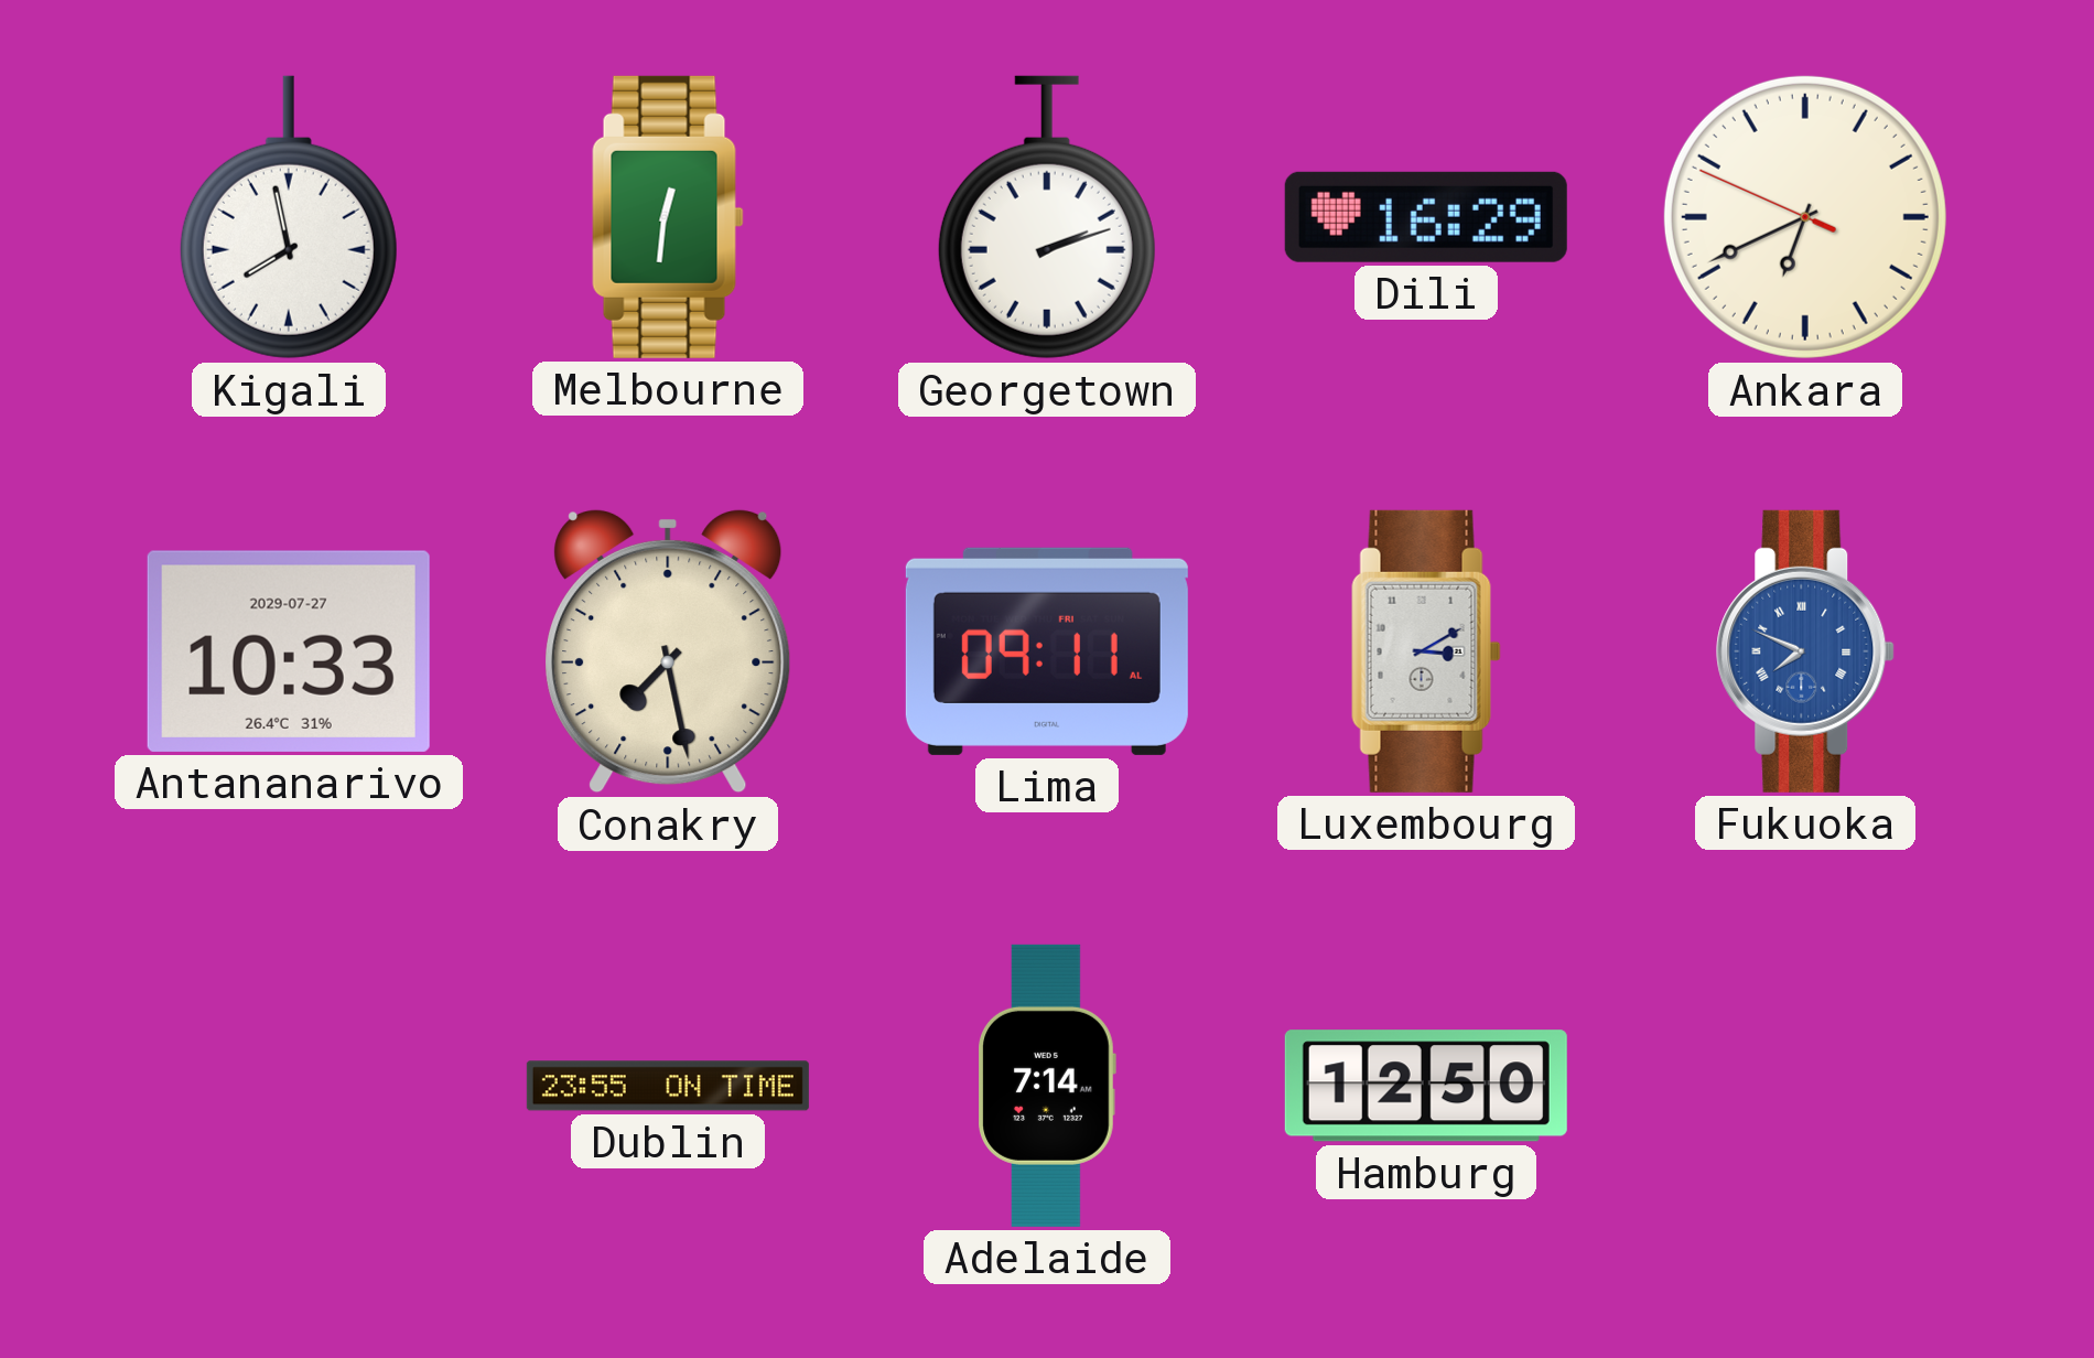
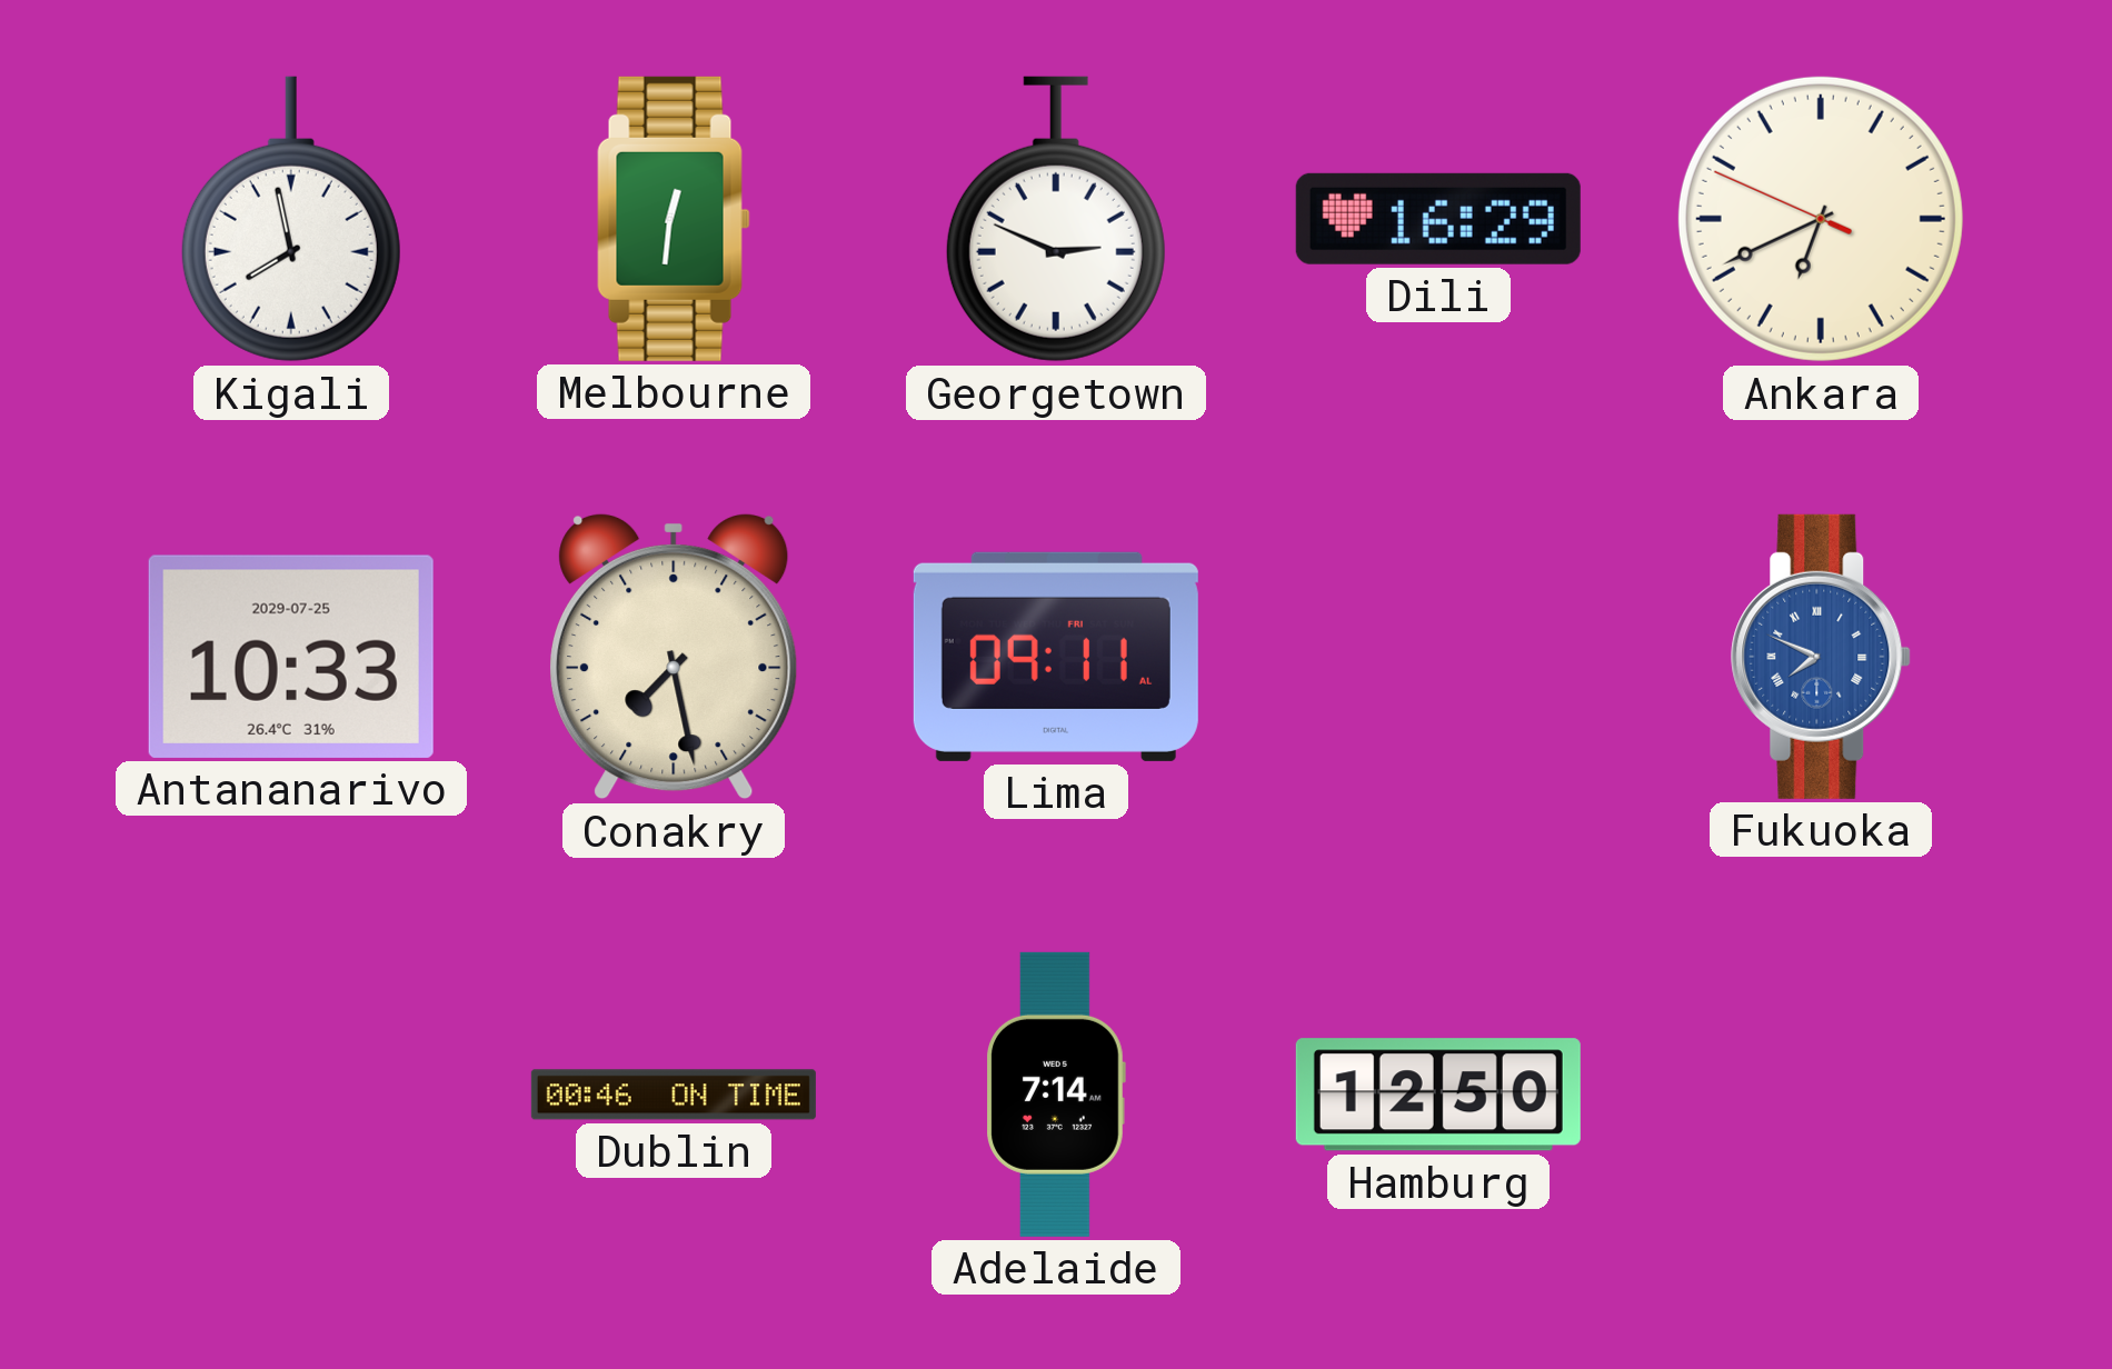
Georgetown: 2:12 -> 2:49 (1056, 219)
Antananarivo date: 2029-07-27 -> 2029-07-25 (291, 657)
Luxembourg: 3:10 -> none (1426, 651)
Dublin: 23:55 -> 00:46 (674, 1095)
